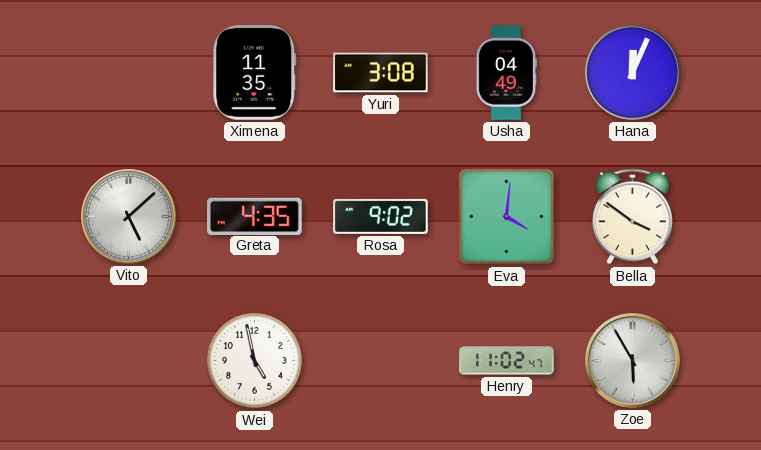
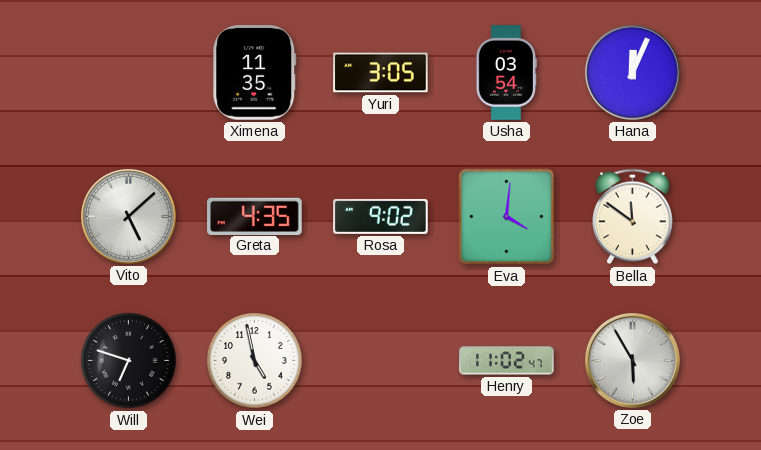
Yuri: 3:08 -> 3:05 (381, 73)
Usha: 04:49 -> 03:54 (506, 73)
Bella: 3:51 -> 11:51 (633, 217)
Will: none -> 6:48 (129, 361)
